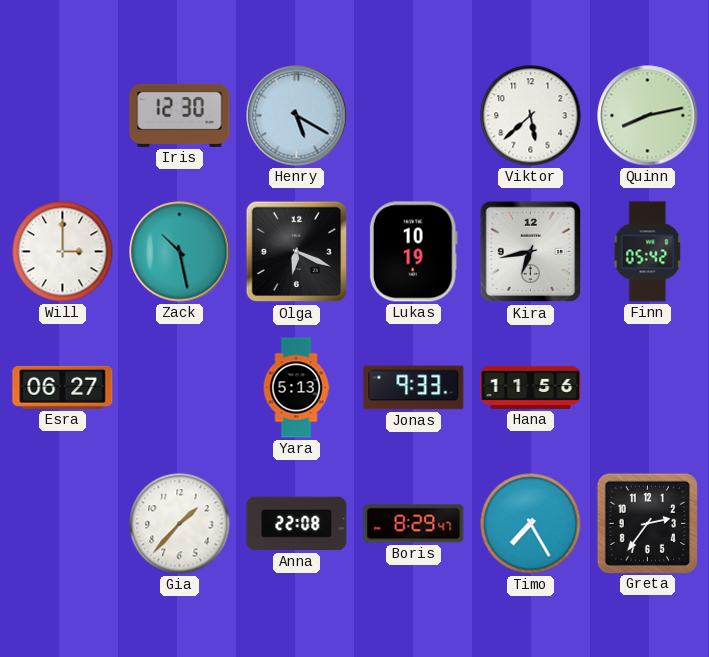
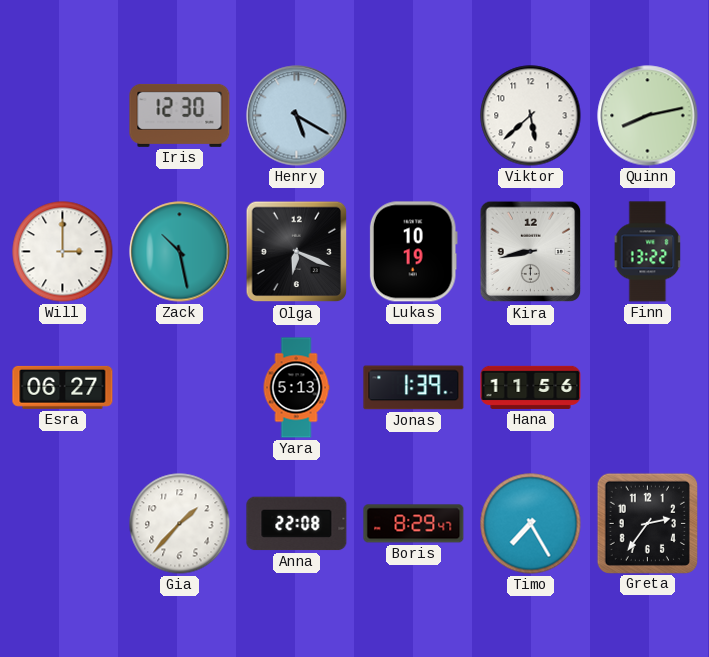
Kira: 6:43 -> 8:43 (531, 252)
Finn: 05:42 -> 13:22 (648, 252)
Jonas: 9:33 -> 1:39 (414, 388)
